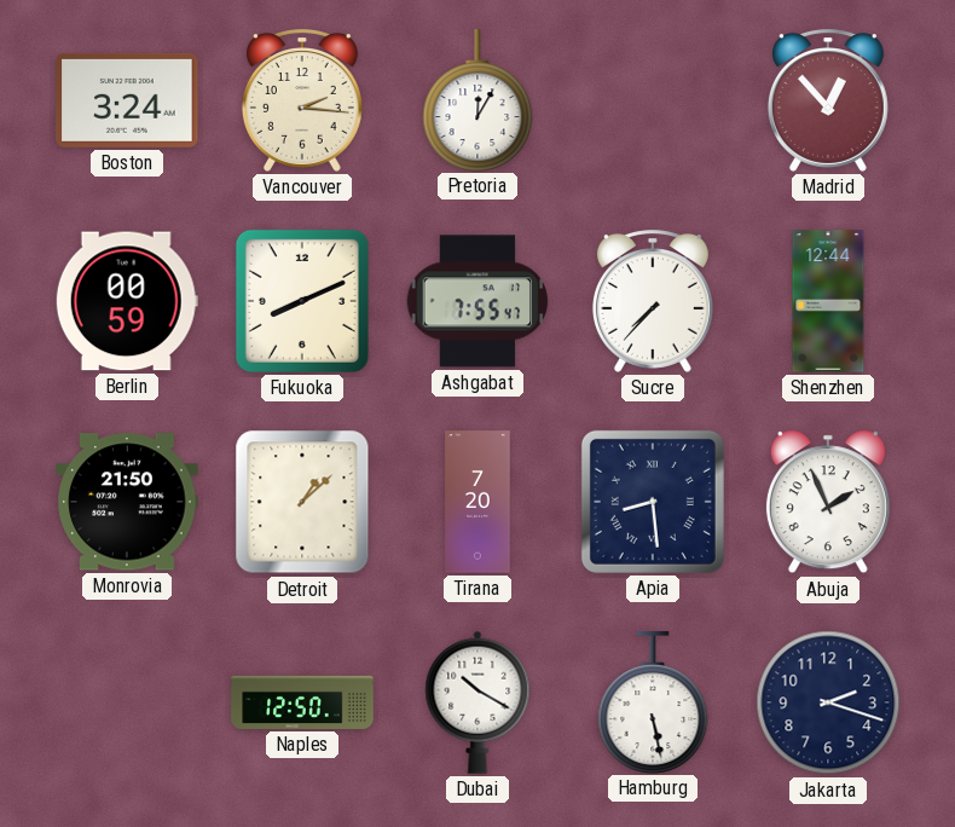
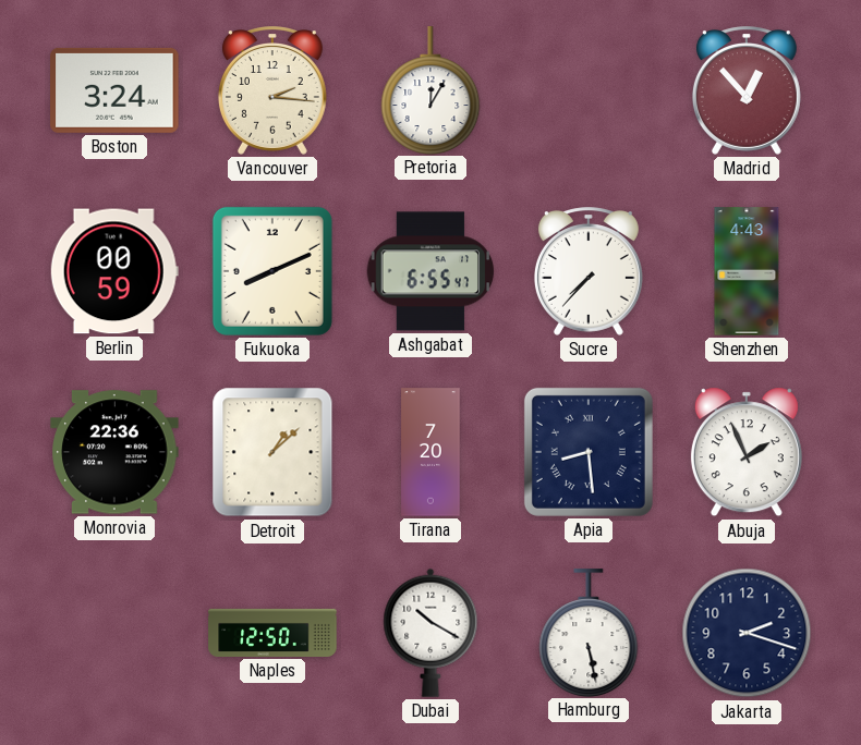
Ashgabat: 7:55 -> 6:55 (430, 271)
Shenzhen: 12:44 -> 4:43 (747, 271)
Monrovia: 21:50 -> 22:36 (114, 452)
